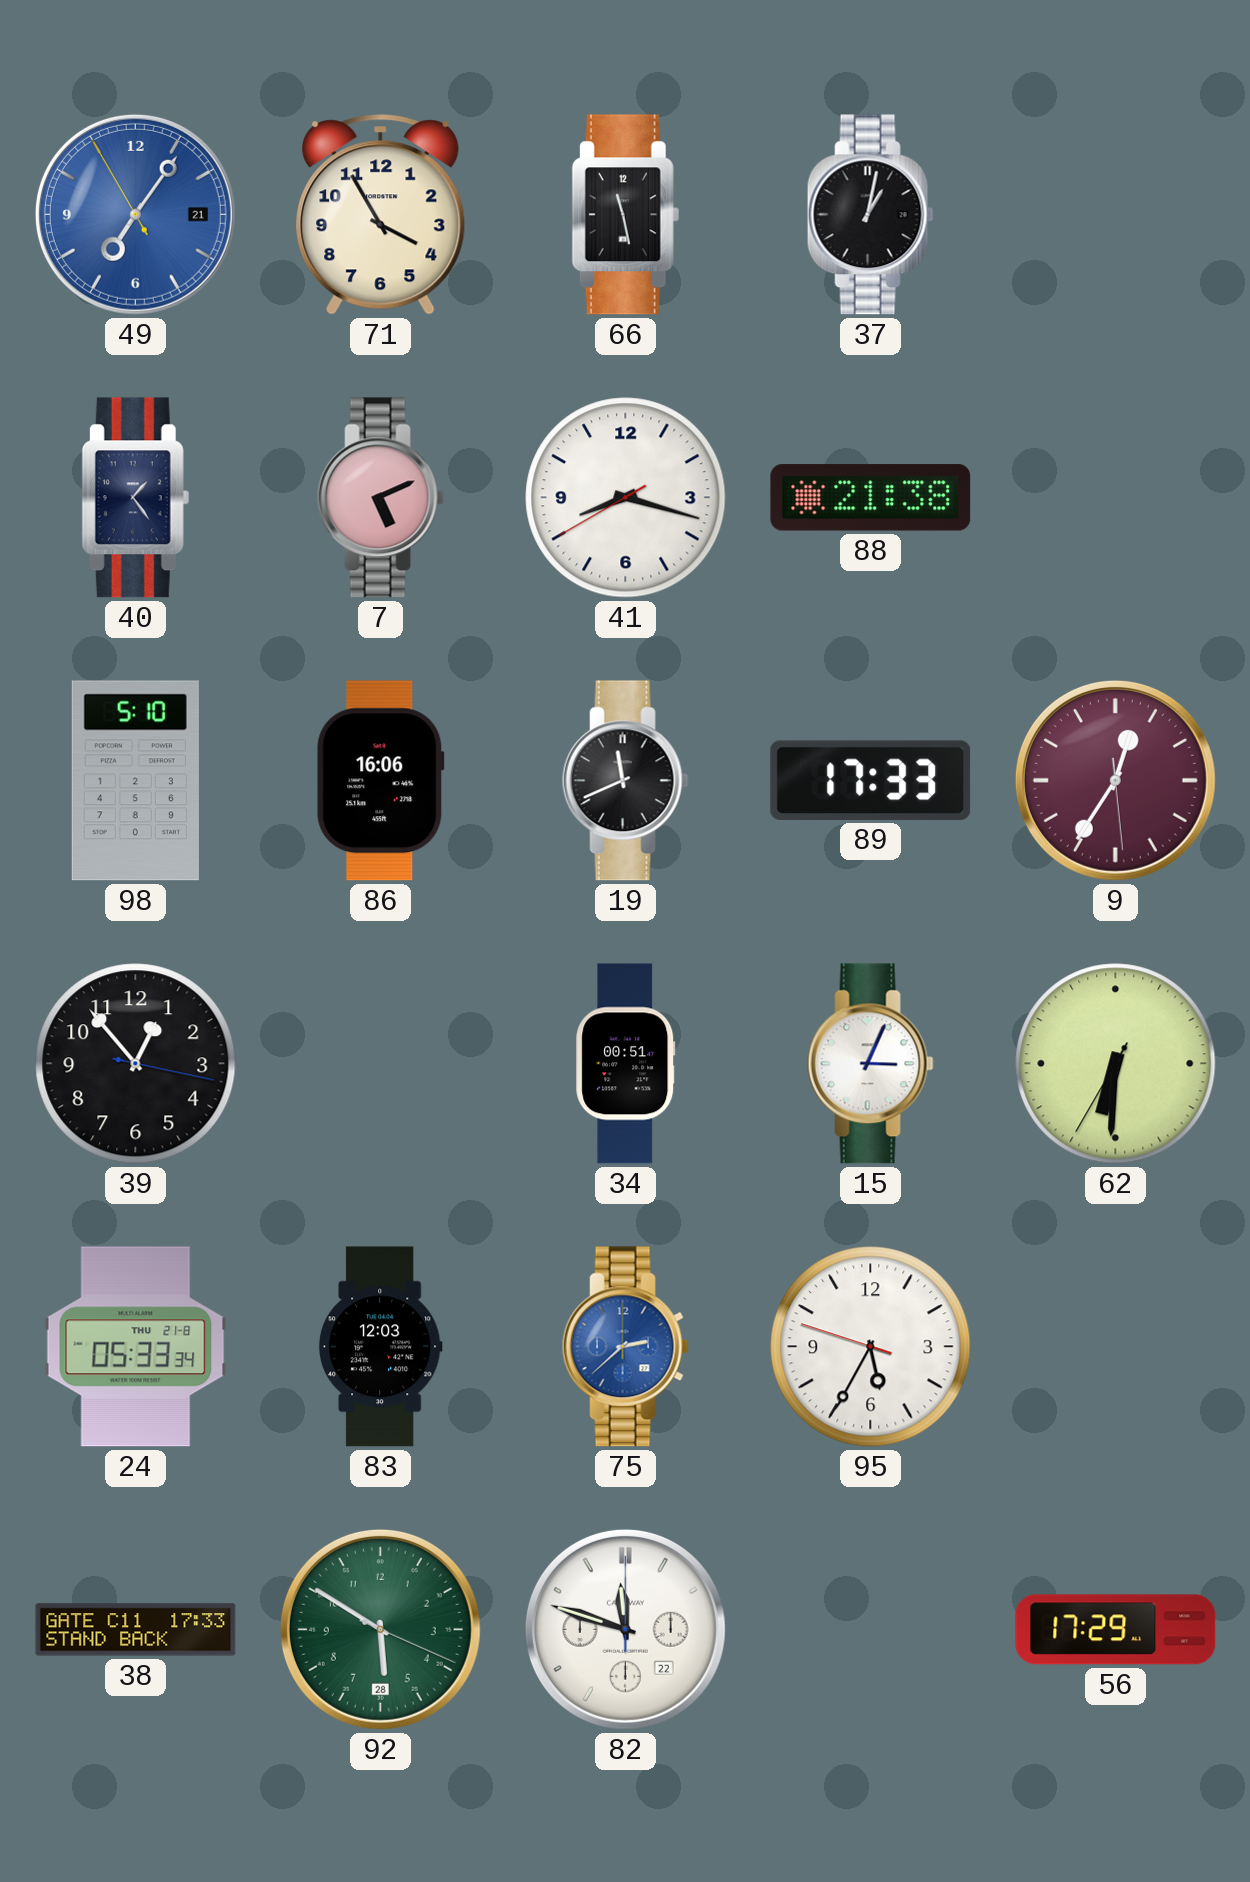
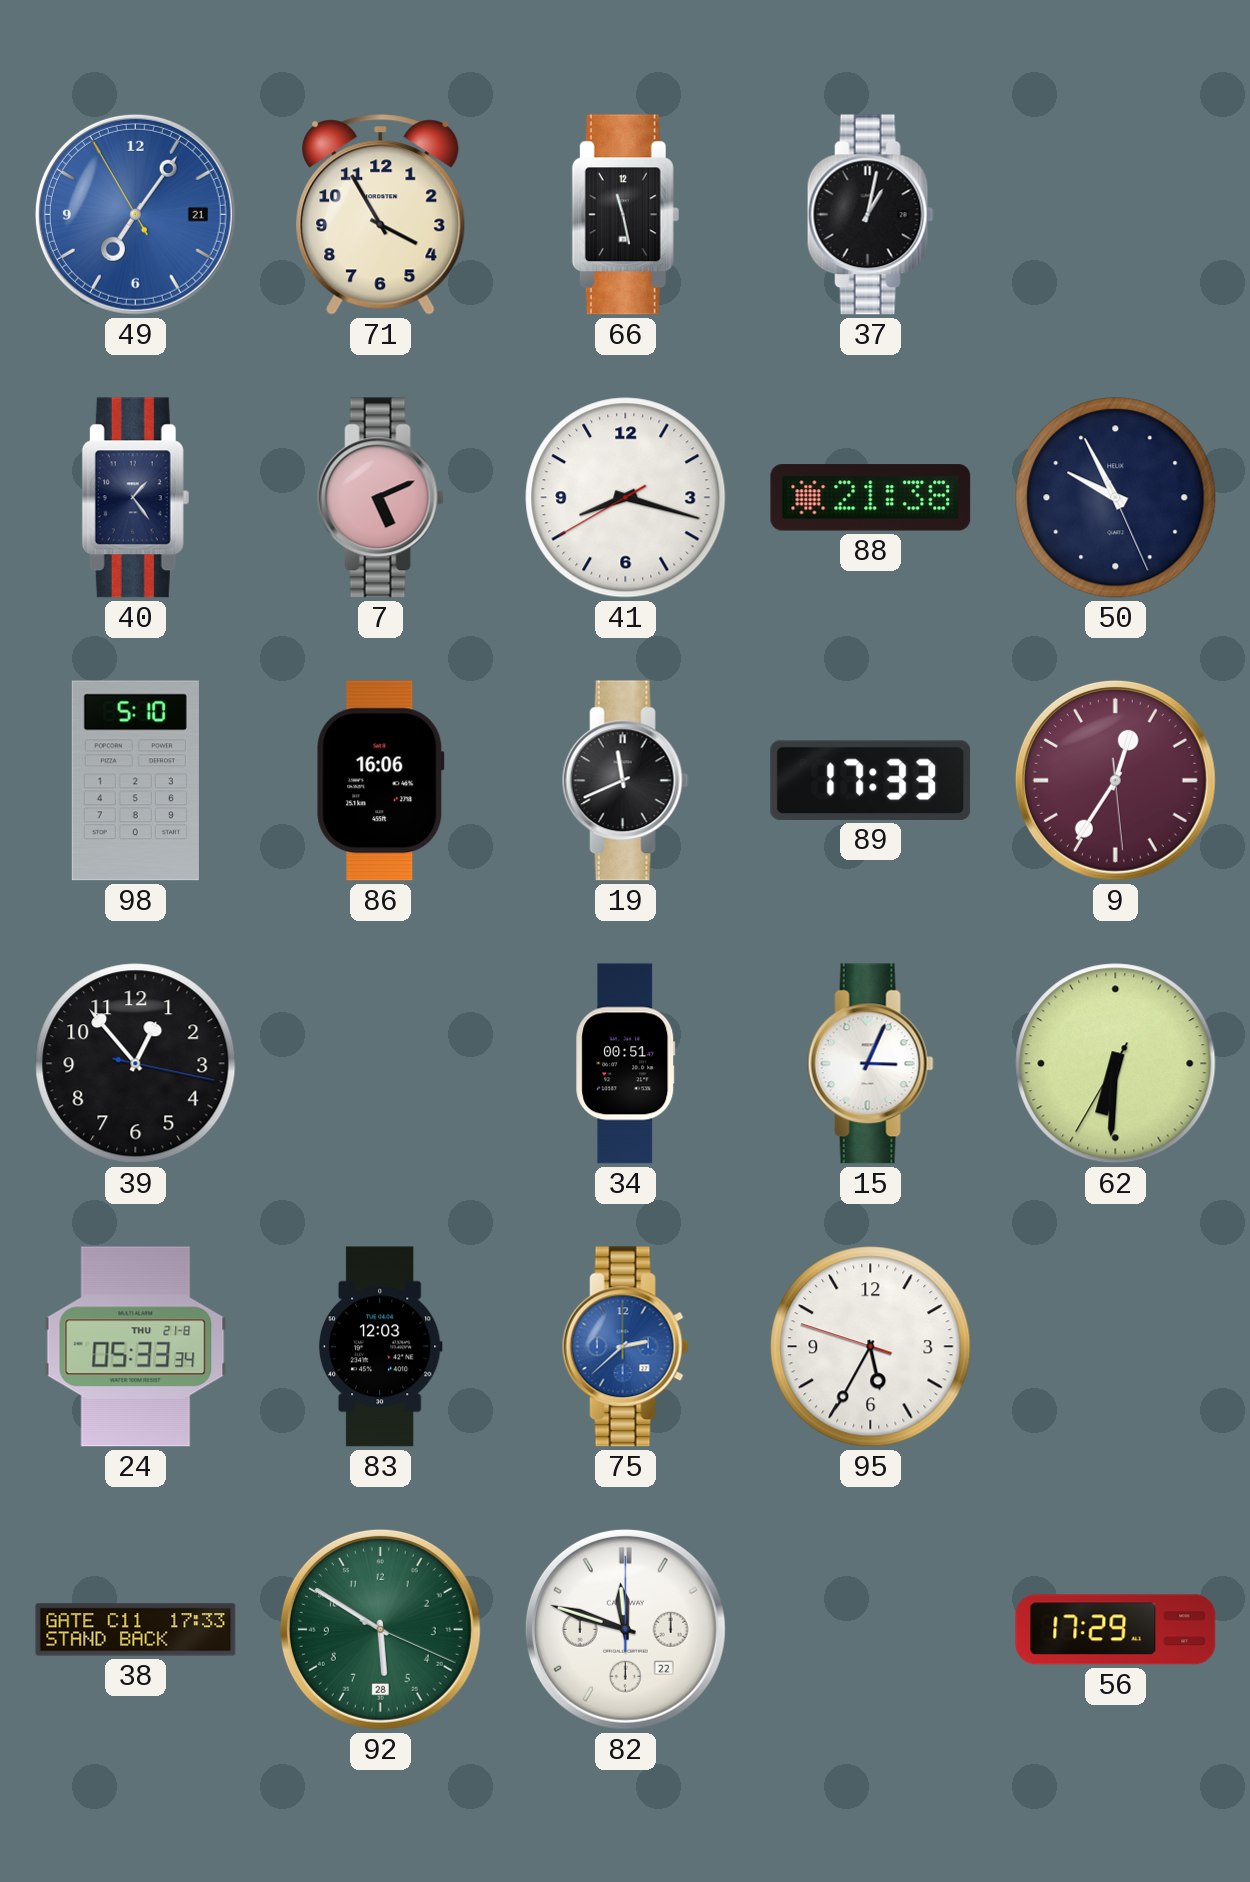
50: none -> 9:55 (1116, 498)
